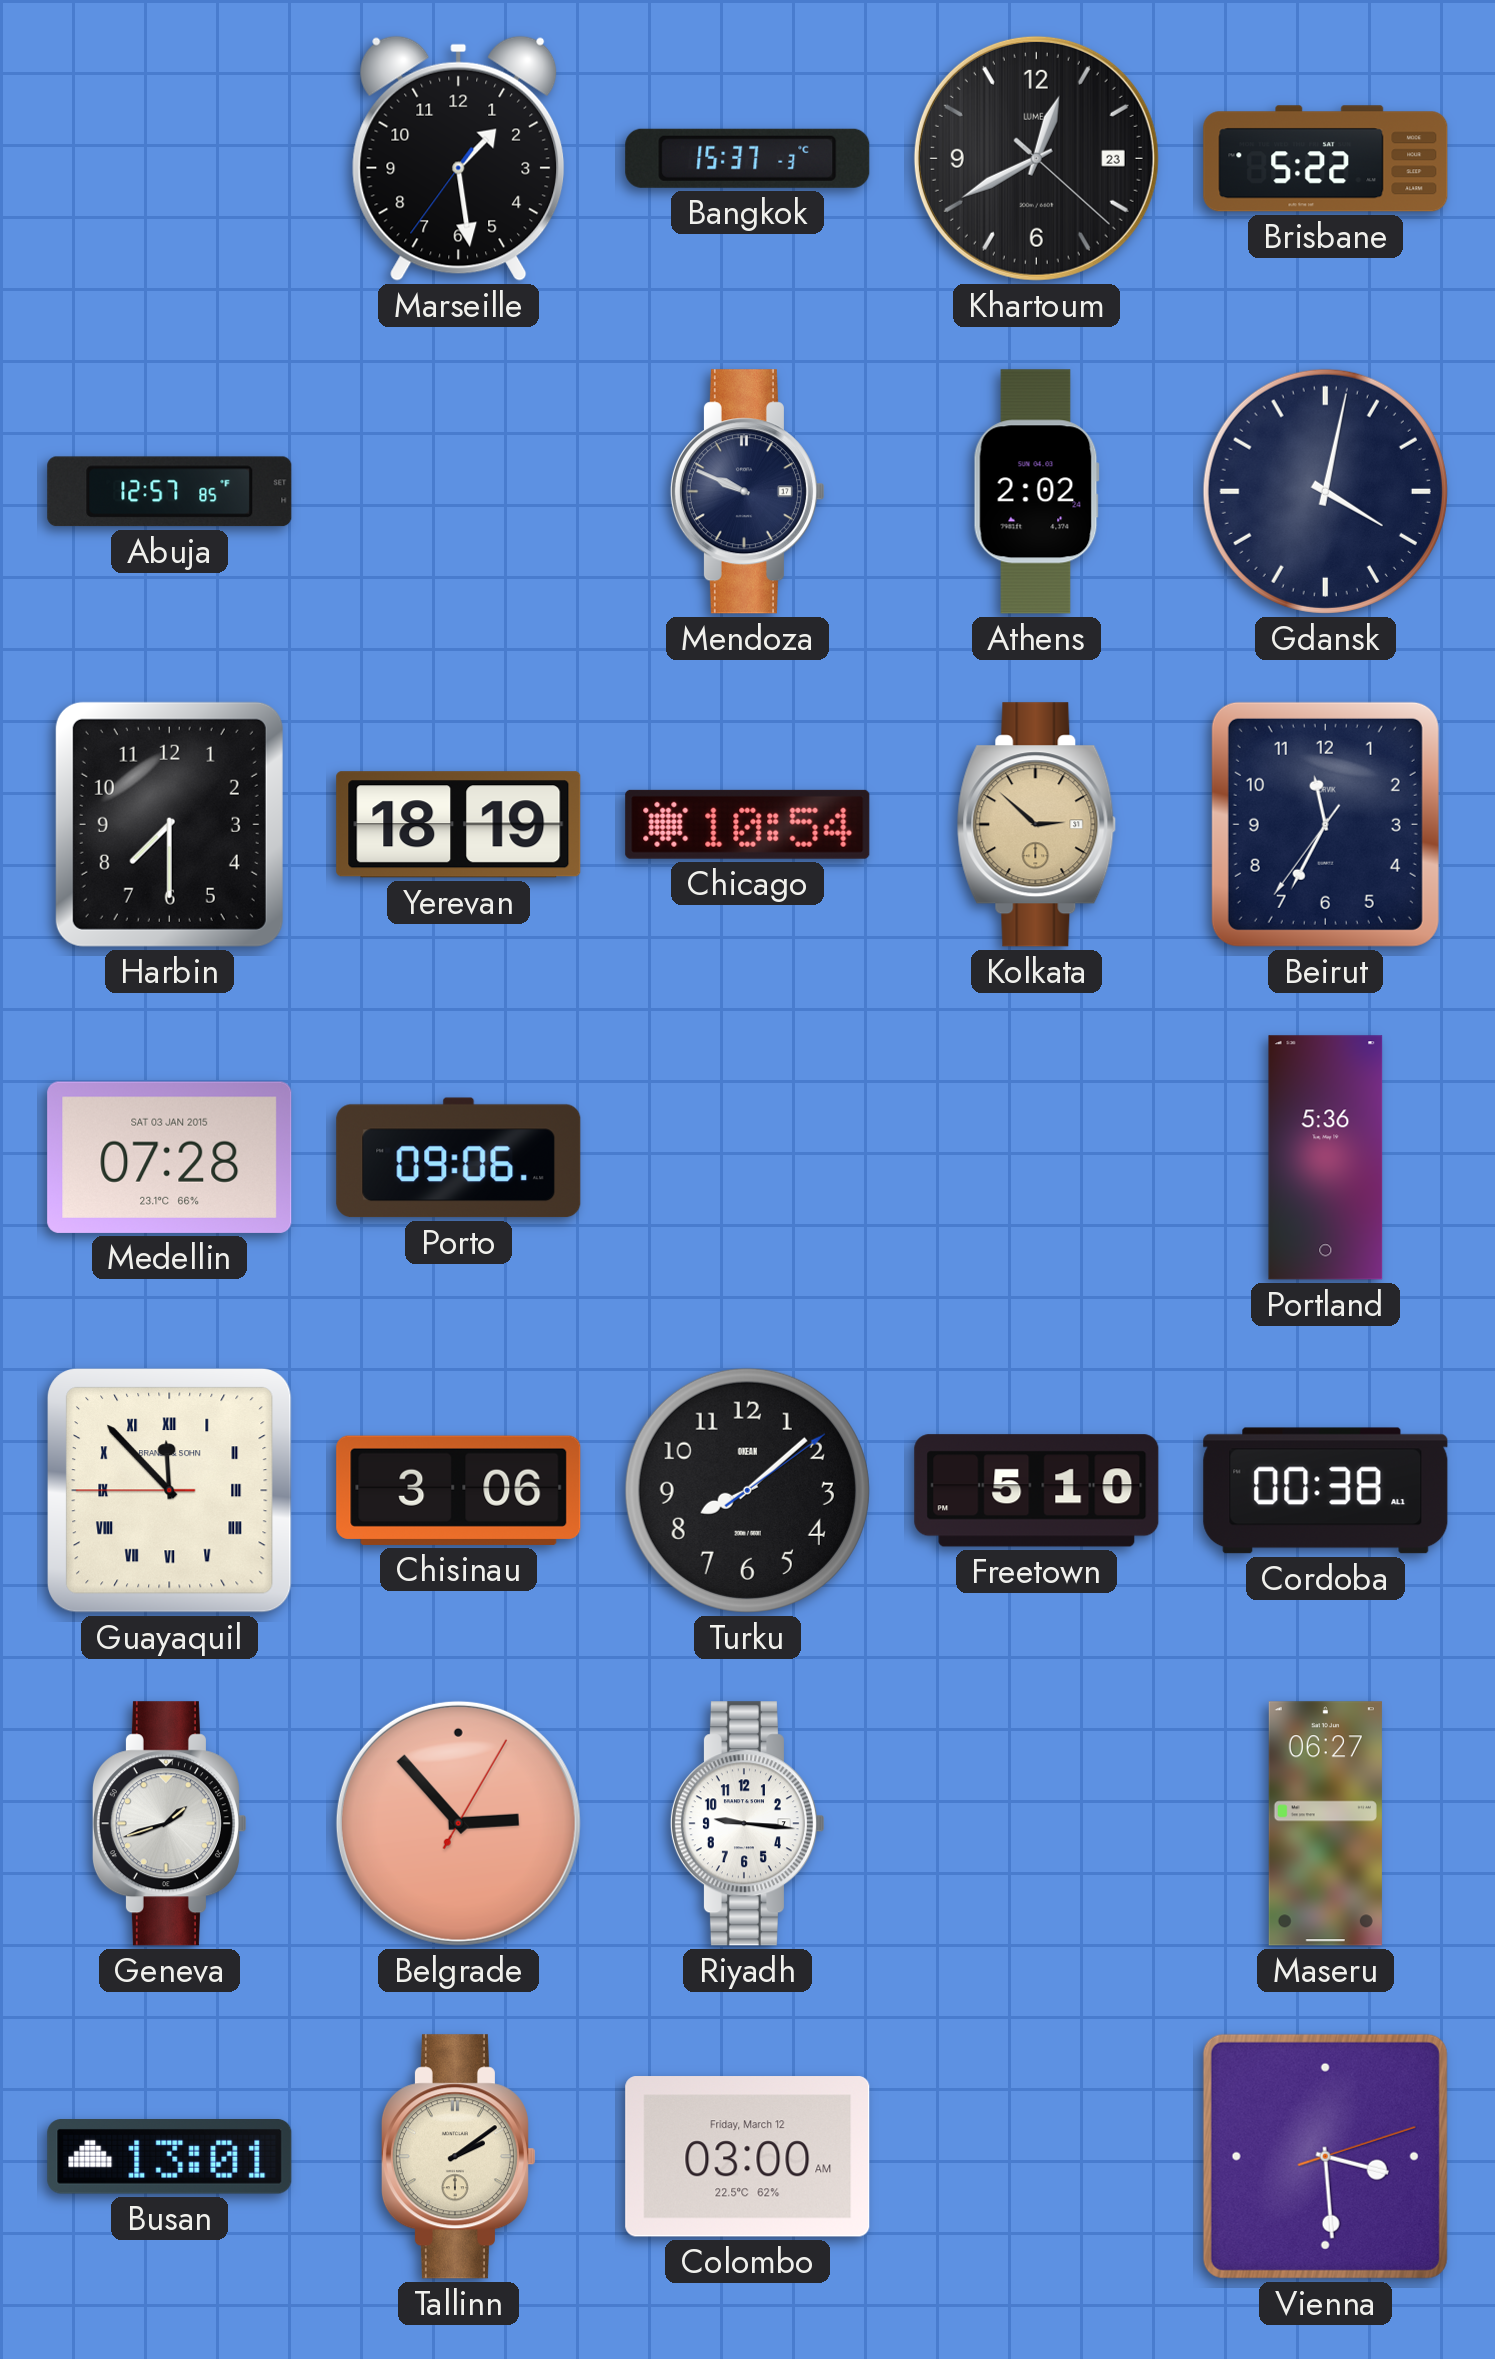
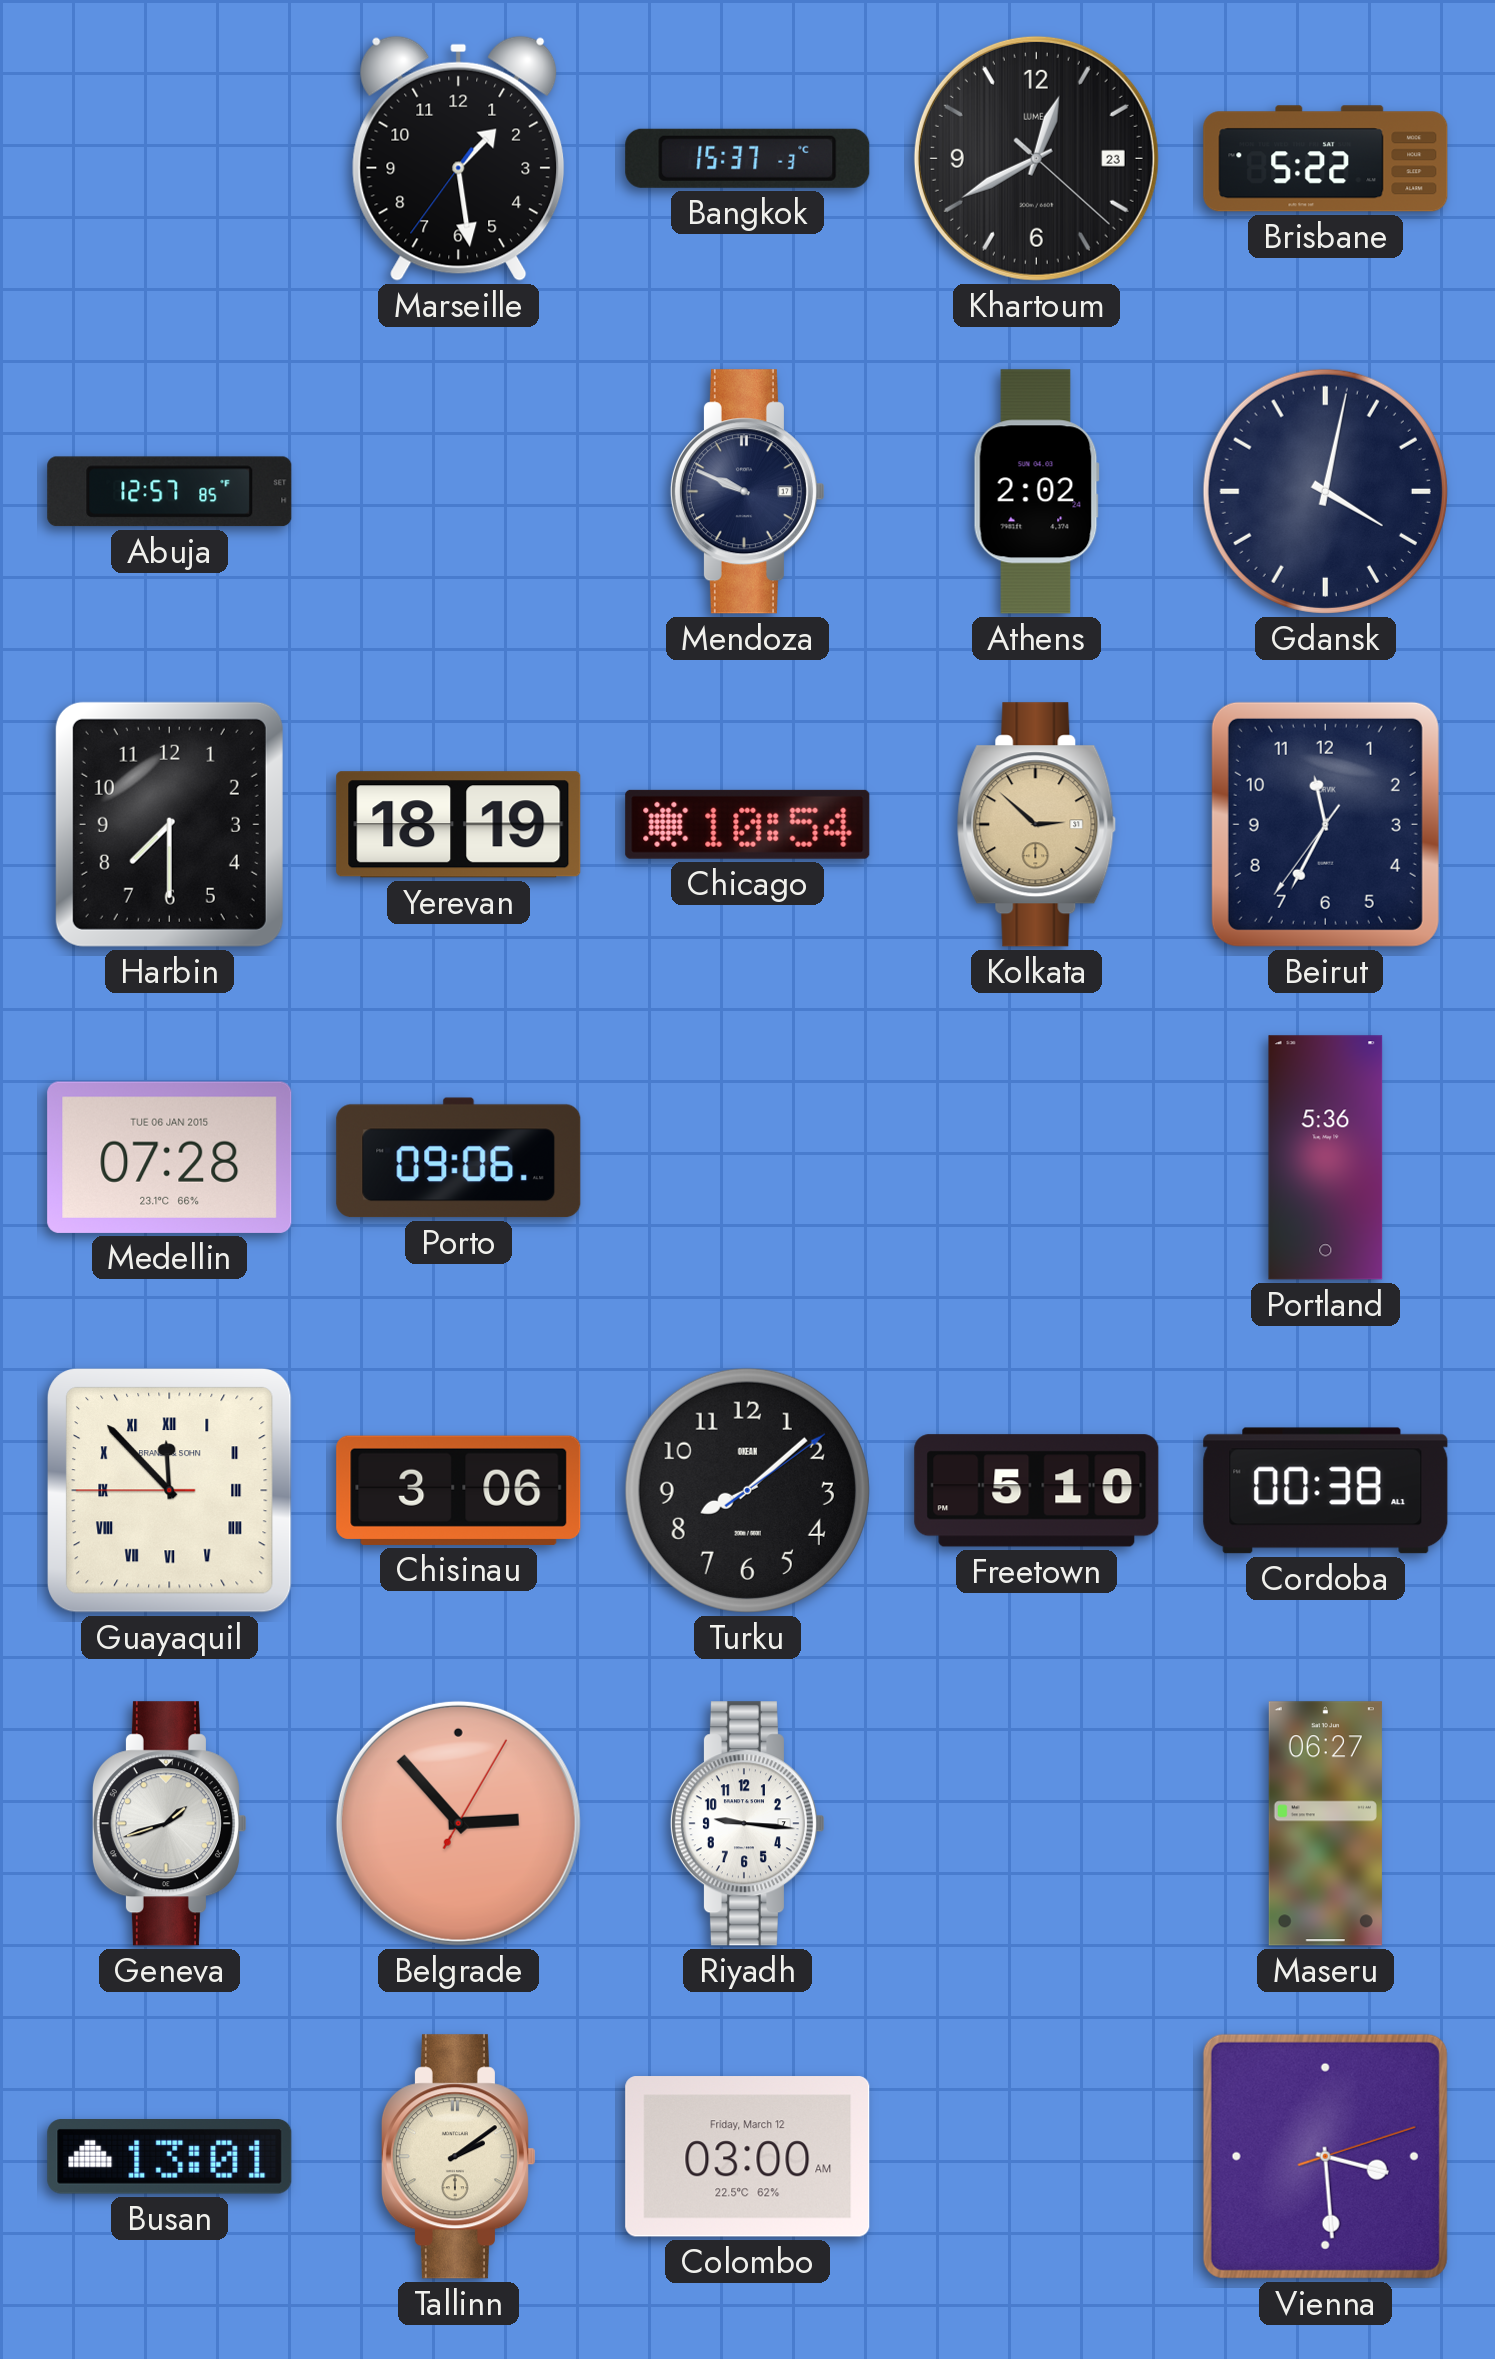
Medellin date: SAT 03 JAN 2015 -> TUE 06 JAN 2015 (170, 1157)
